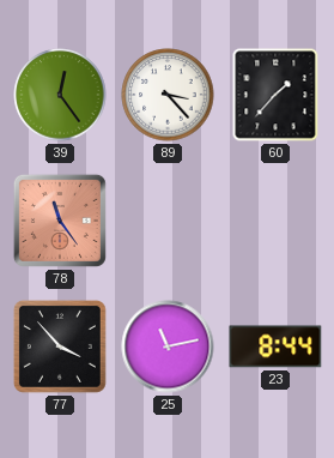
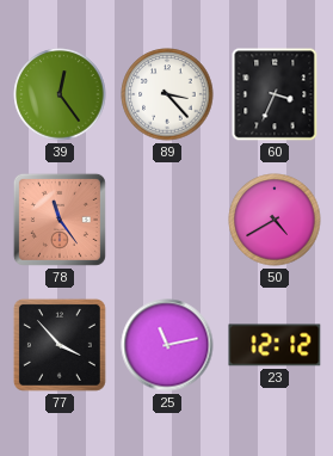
60: 1:37 -> 3:34 (275, 94)
50: none -> 4:40 (275, 220)
23: 8:44 -> 12:12 (275, 345)
